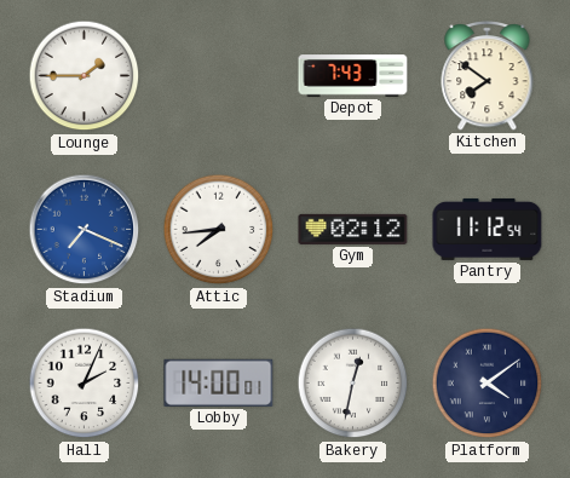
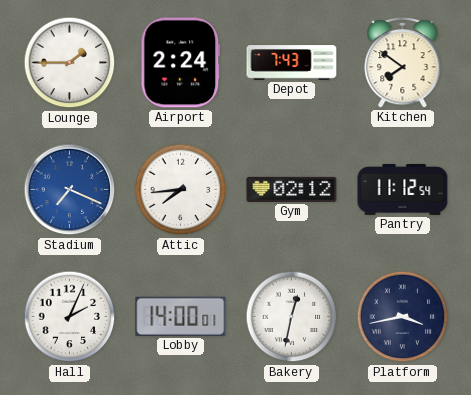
Airport: none -> 2:24 (181, 63)
Platform: 4:09 -> 3:43 (403, 317)
